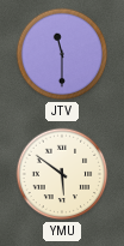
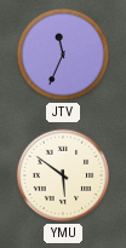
JTV: 11:30 -> 11:34 (63, 54)
